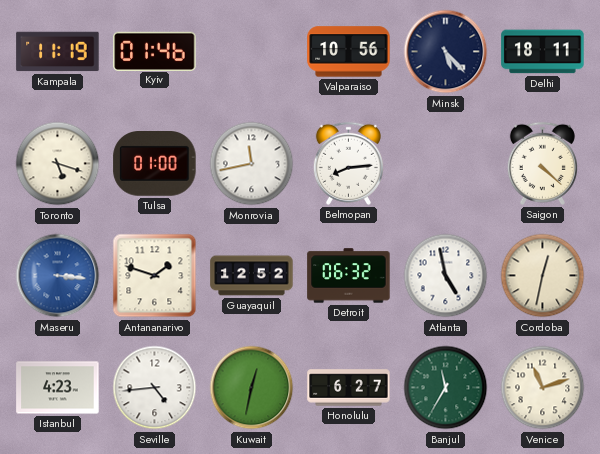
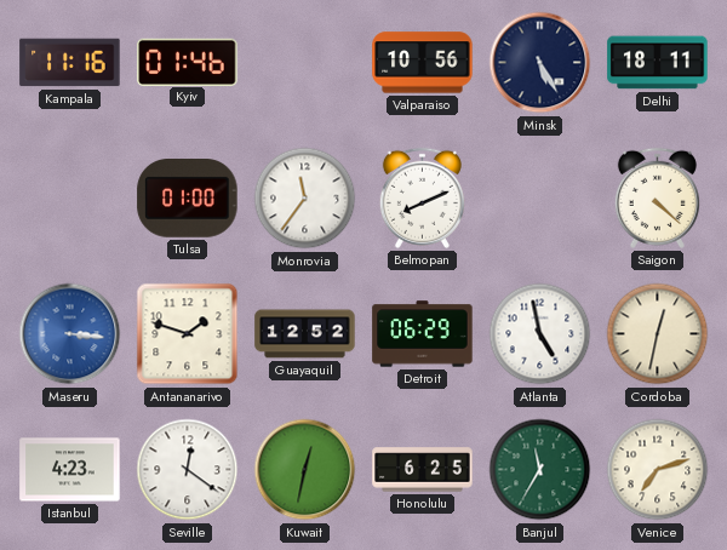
Kampala: 11:19 -> 11:16 (70, 63)
Minsk: 5:23 -> 5:25 (540, 63)
Toronto: 5:18 -> none (58, 164)
Monrovia: 11:43 -> 11:36 (305, 199)
Belmopan: 8:14 -> 8:11 (422, 197)
Detroit: 06:32 -> 06:29 (423, 334)
Seville: 4:44 -> 12:21 (188, 470)
Honolulu: 6:27 -> 6:25 (423, 470)
Venice: 11:12 -> 7:12 (658, 470)
